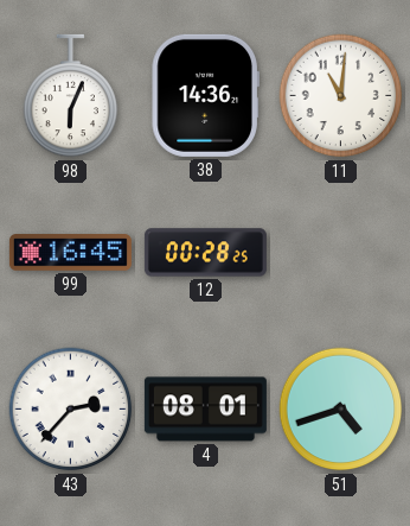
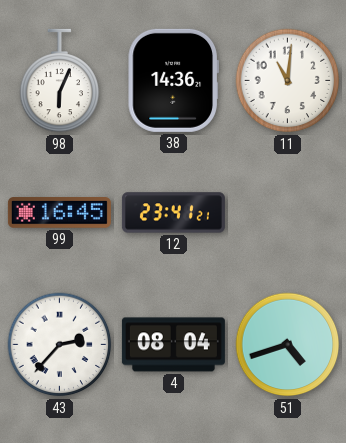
12: 00:28 -> 23:41 (173, 213)
4: 08:01 -> 08:04 (173, 345)
